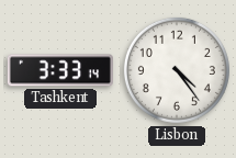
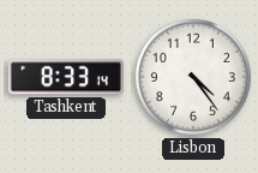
Tashkent: 3:33 -> 8:33 (66, 77)
